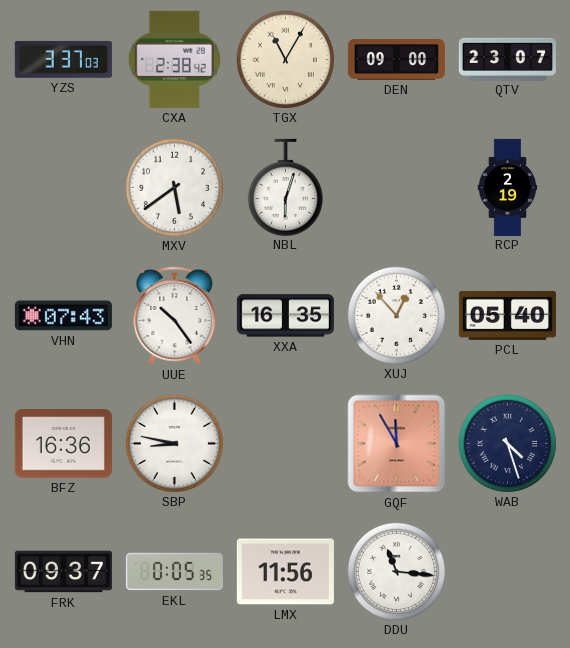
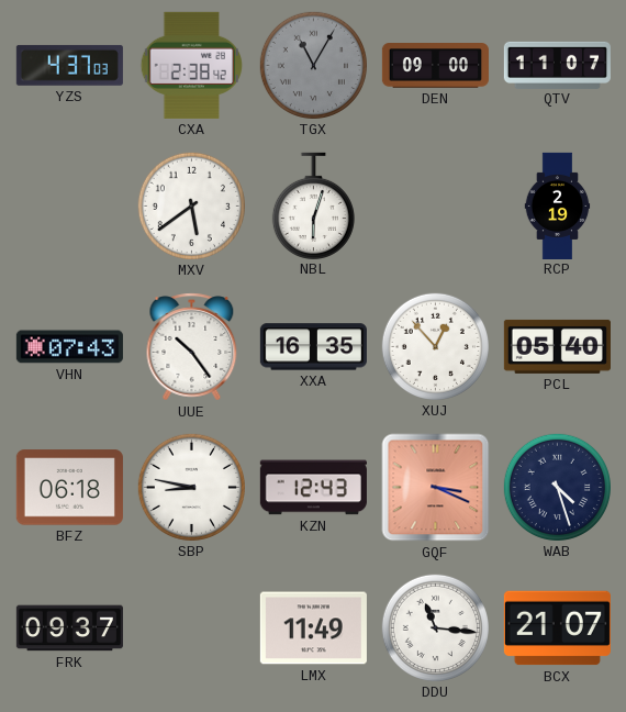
YZS: 3:37 -> 4:37 (69, 65)
TGX dial: cream -> grey (313, 65)
QTV: 23:07 -> 11:07 (557, 65)
BFZ: 16:36 -> 06:18 (69, 488)
KZN: none -> 12:43 (313, 488)
GQF: 11:55 -> 3:19 (436, 488)
EKL: 0:05 -> none (174, 572)
LMX: 11:56 -> 11:49 (313, 628)
BCX: none -> 21:07 (557, 628)
